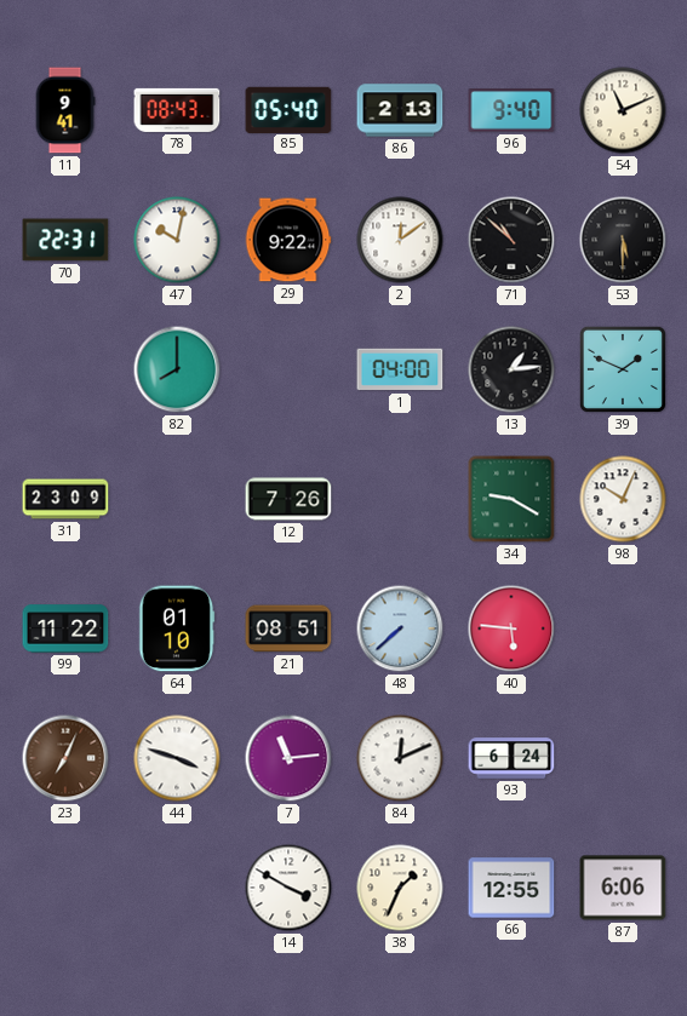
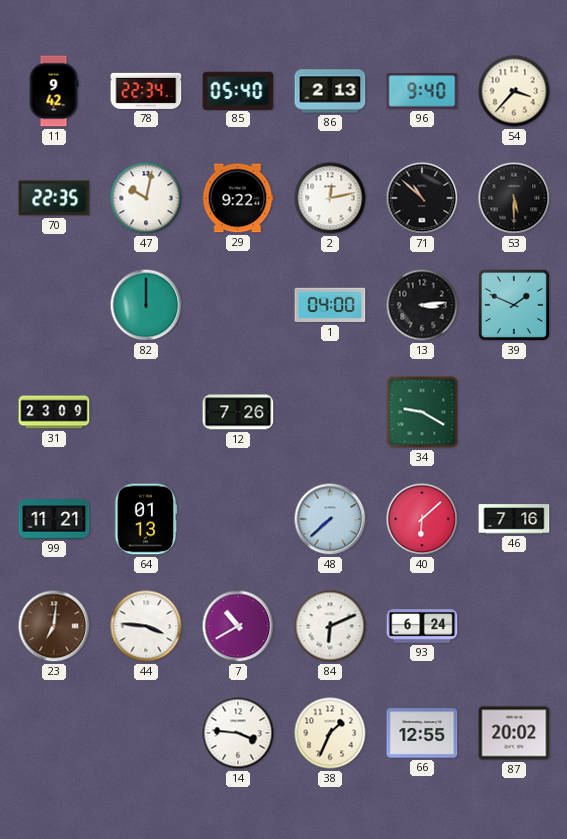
11: 9:41 -> 9:42 (54, 91)
78: 08:43 -> 22:34 (146, 91)
54: 11:11 -> 3:37 (514, 91)
70: 22:31 -> 22:35 (54, 198)
2: 12:09 -> 12:13 (330, 198)
82: 8:00 -> 12:00 (146, 305)
13: 1:14 -> 3:14 (422, 305)
98: 10:04 -> none (623, 499)
99: 11:22 -> 11:21 (54, 519)
64: 01:10 -> 01:13 (146, 519)
21: 08:51 -> none (288, 628)
40: 5:46 -> 6:08 (422, 519)
46: none -> 7:16 (514, 519)
23: 7:04 -> 7:01 (54, 626)
44: 3:48 -> 3:46 (146, 626)
7: 11:14 -> 10:40 (238, 626)
84: 12:11 -> 6:11 (330, 626)
14: 3:50 -> 3:46 (238, 733)
87: 6:06 -> 20:02 (514, 733)
